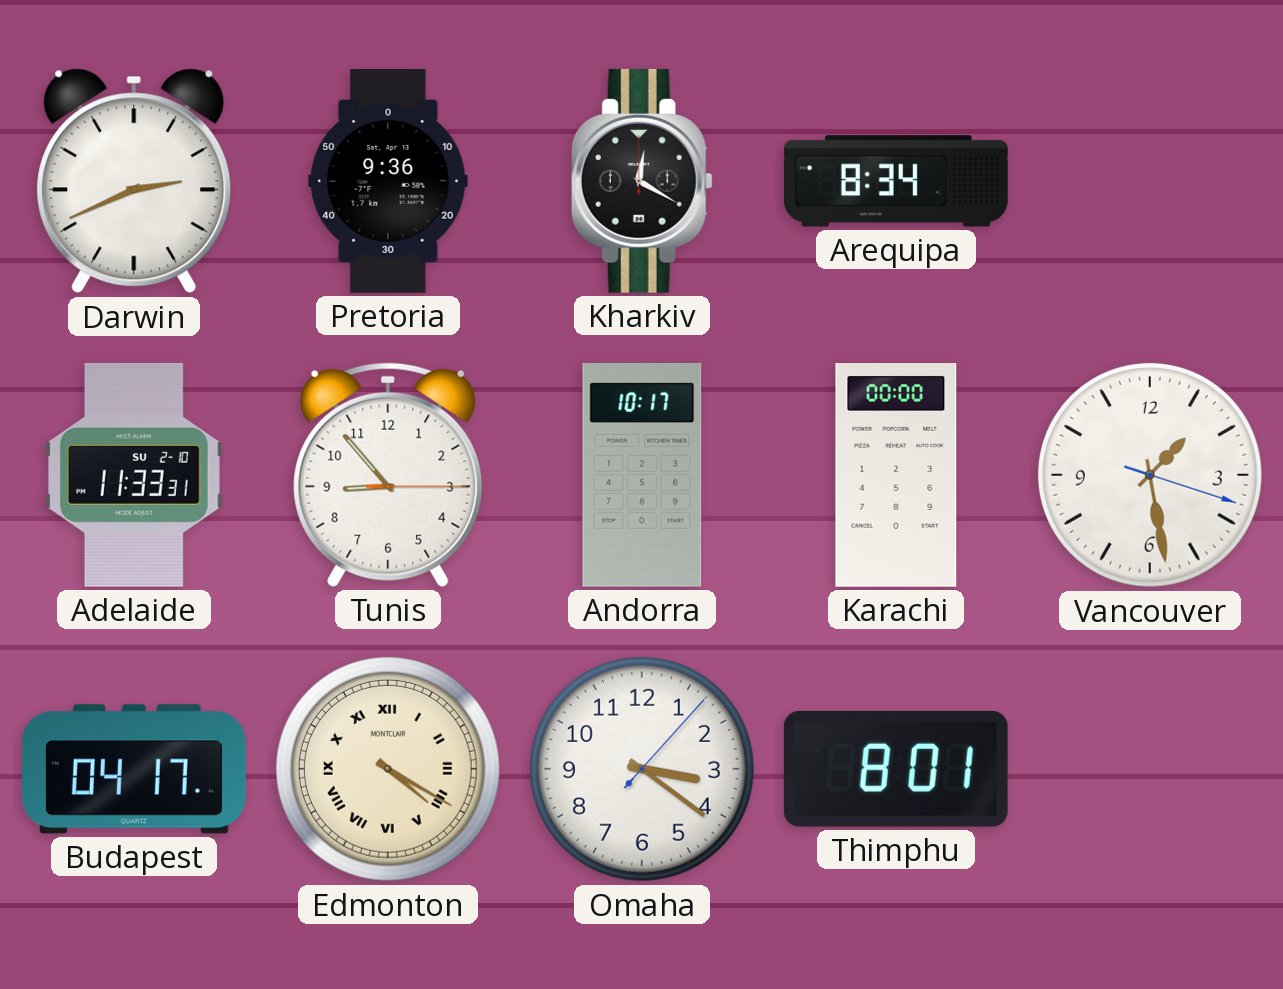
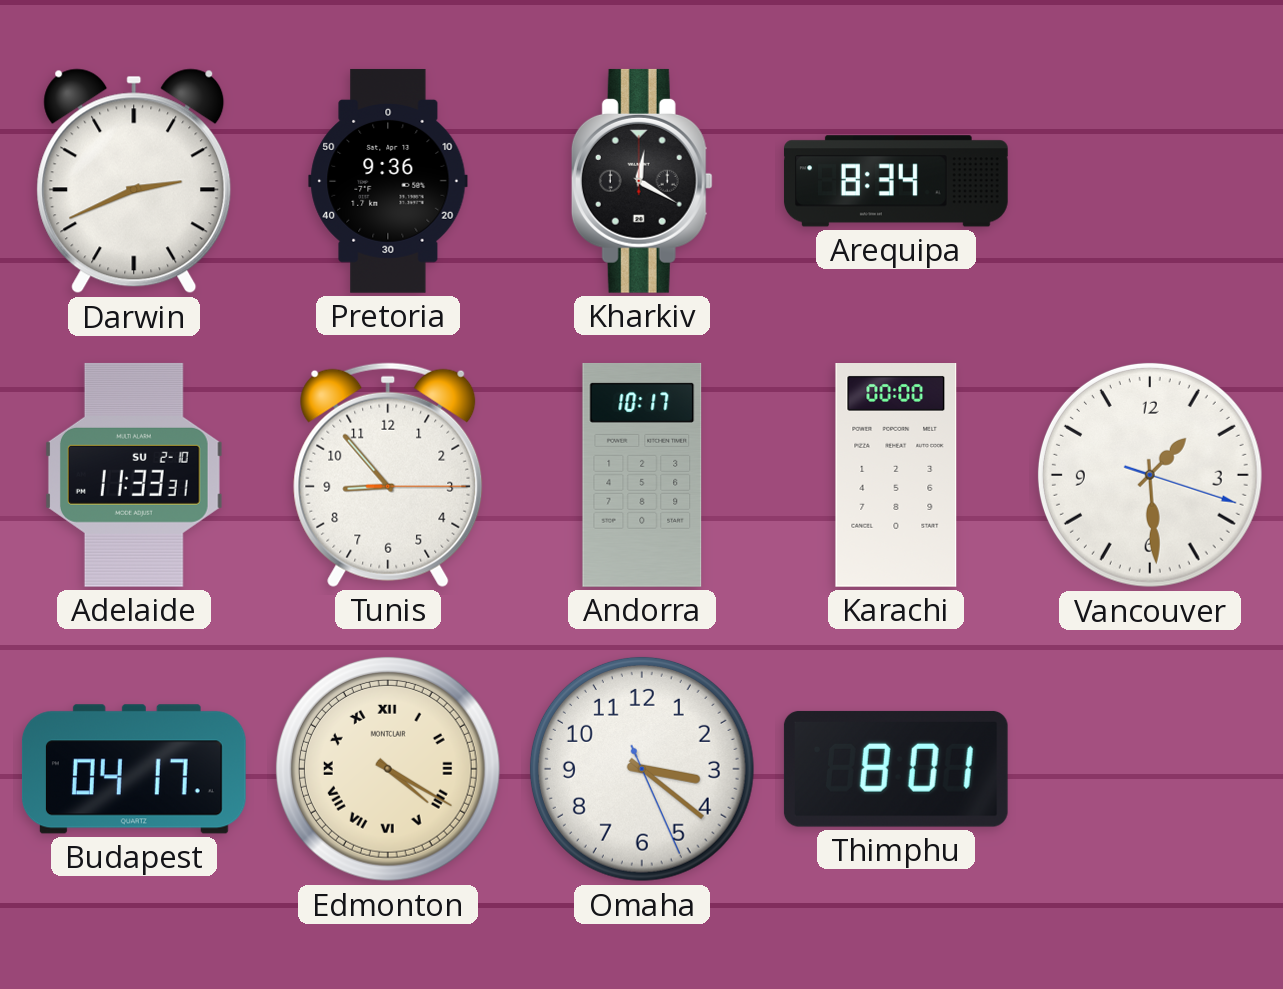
Vancouver: 1:28 -> 1:29 (1150, 475)
Omaha: 3:21:07 -> 3:21:26 (642, 769)
